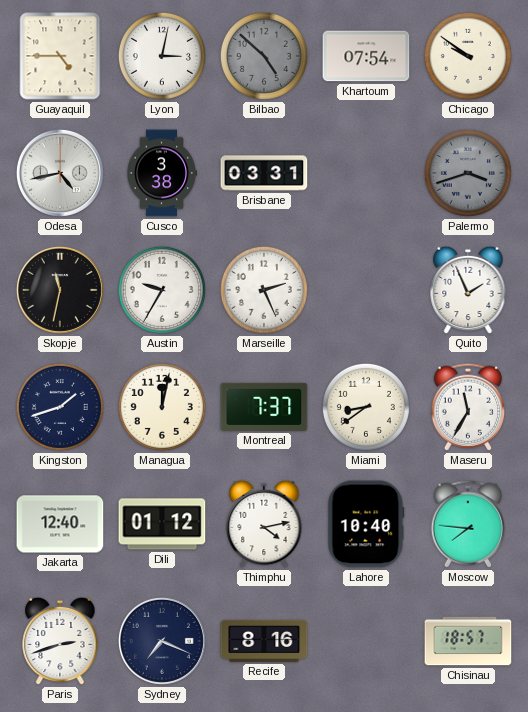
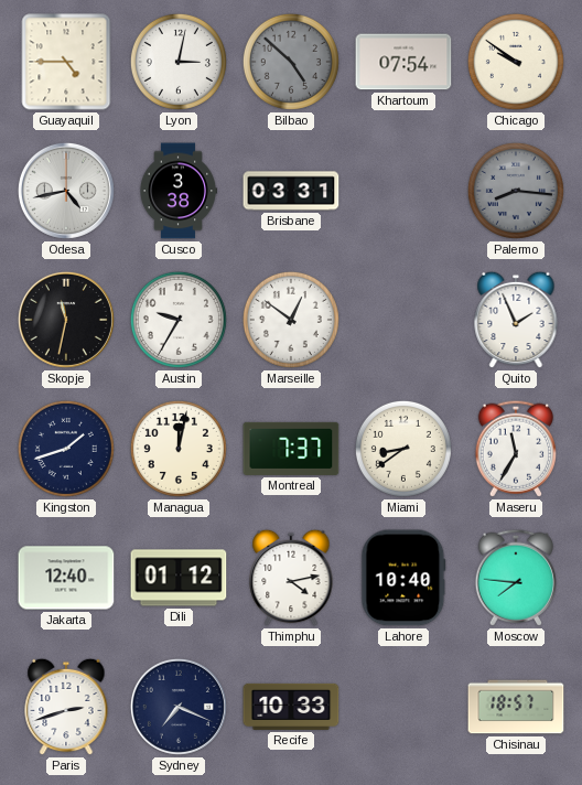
Palermo: 3:42 -> 8:16 (516, 191)
Marseille: 2:26 -> 12:51 (291, 320)
Recife: 8:16 -> 10:33 (291, 707)
